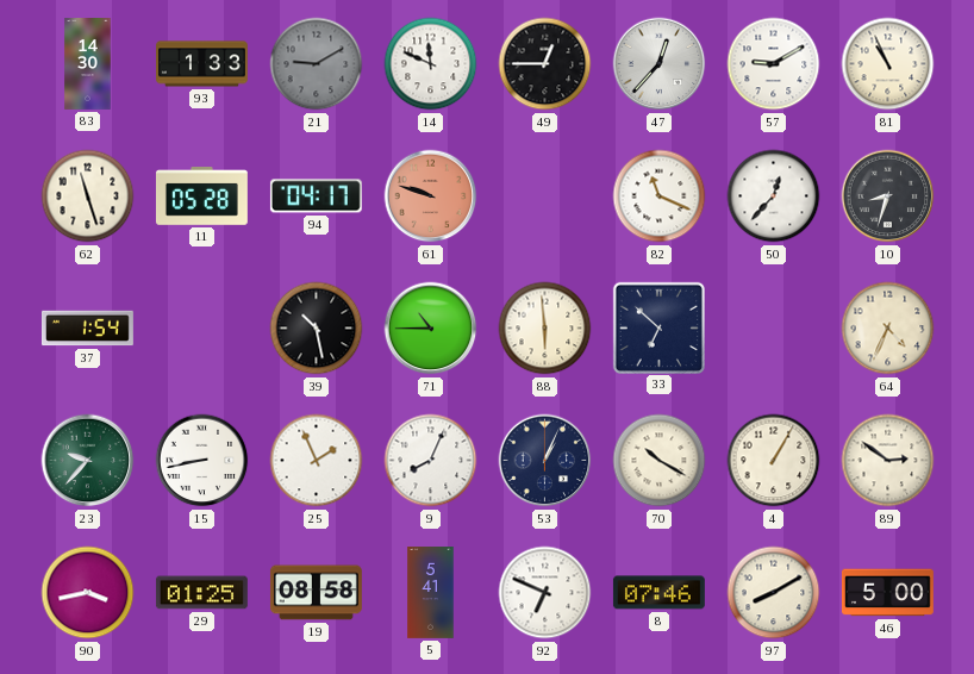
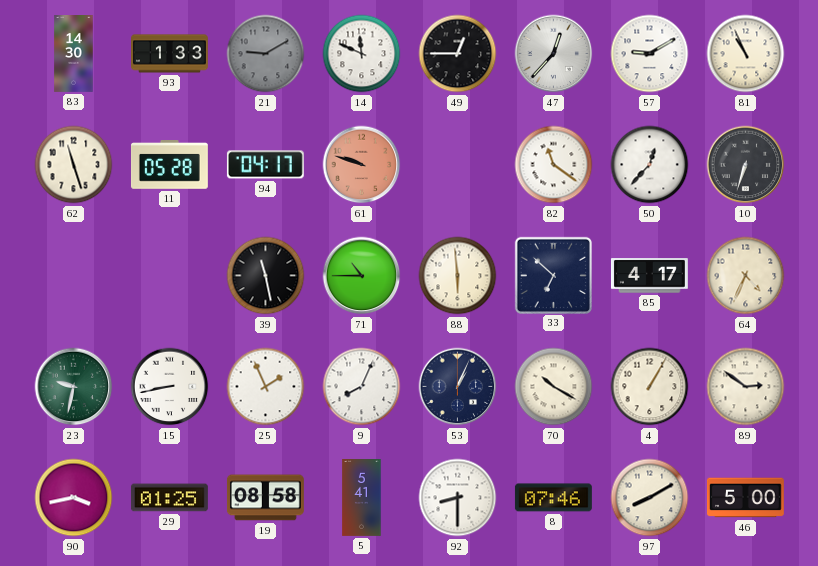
82: 11:19 -> 11:21 (554, 165)
10: 8:33 -> 6:33 (746, 165)
37: 1:54 -> none (87, 329)
39: 10:28 -> 11:28 (266, 276)
85: none -> 4:17 (649, 276)
23: 9:37 -> 9:32 (74, 387)
92: 6:49 -> 8:30 (458, 498)
